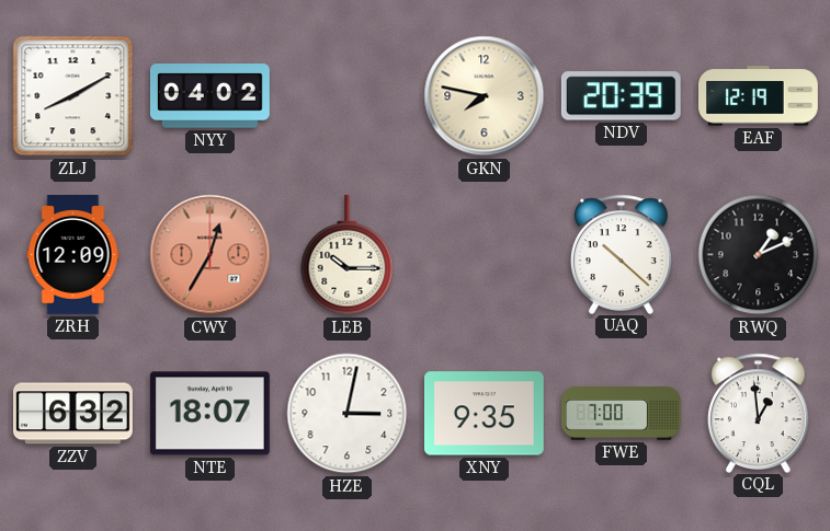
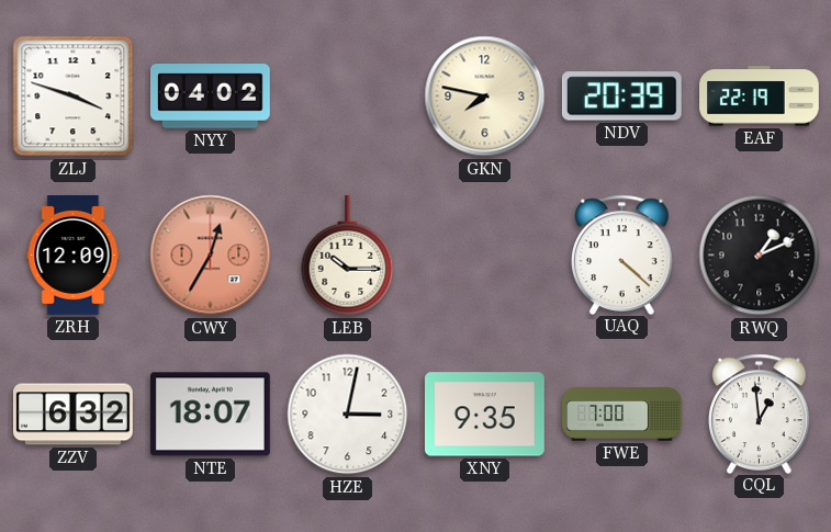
ZLJ: 8:10 -> 3:48 (74, 97)
EAF: 12:19 -> 22:19 (760, 97)
UAQ: 10:22 -> 4:22 (622, 254)
